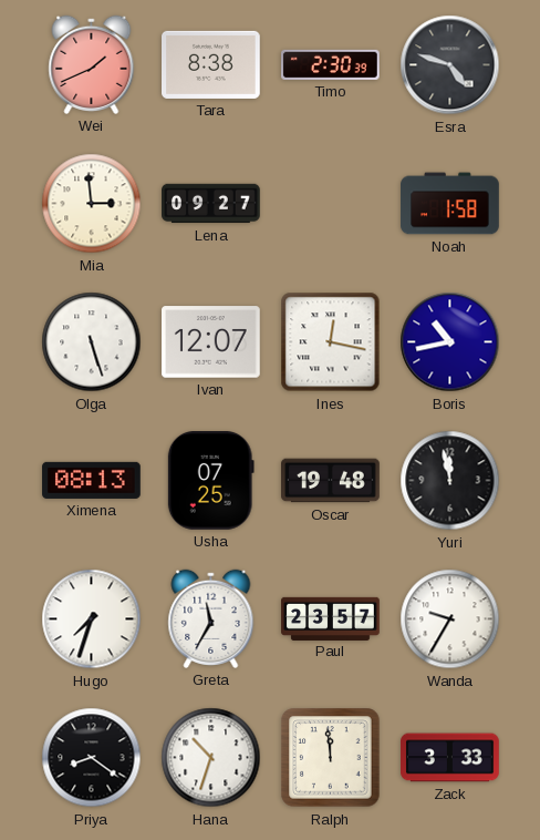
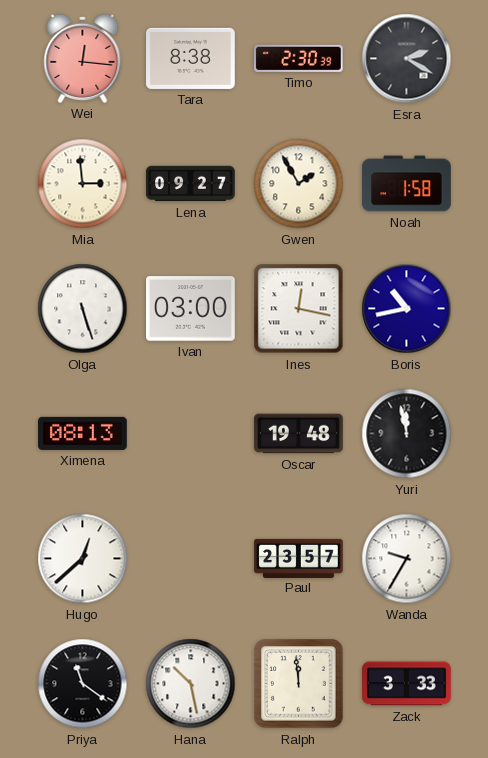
Wei: 1:41 -> 12:16 (83, 58)
Esra: 4:48 -> 2:20 (407, 59)
Gwen: none -> 1:55 (299, 184)
Ivan: 12:07 -> 03:00 (191, 309)
Usha: 07:25 -> none (210, 481)
Hugo: 7:33 -> 12:38 (83, 559)
Greta: 11:35 -> none (211, 618)
Priya: 8:21 -> 11:21 (83, 684)
Hana: 10:33 -> 10:28 (191, 684)
